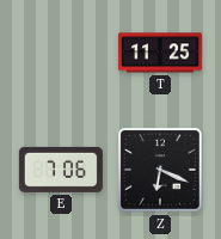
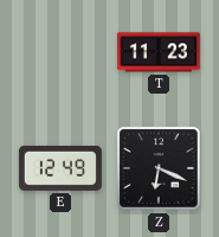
T: 11:25 -> 11:23 (159, 52)
E: 7:06 -> 12:49 (60, 168)
